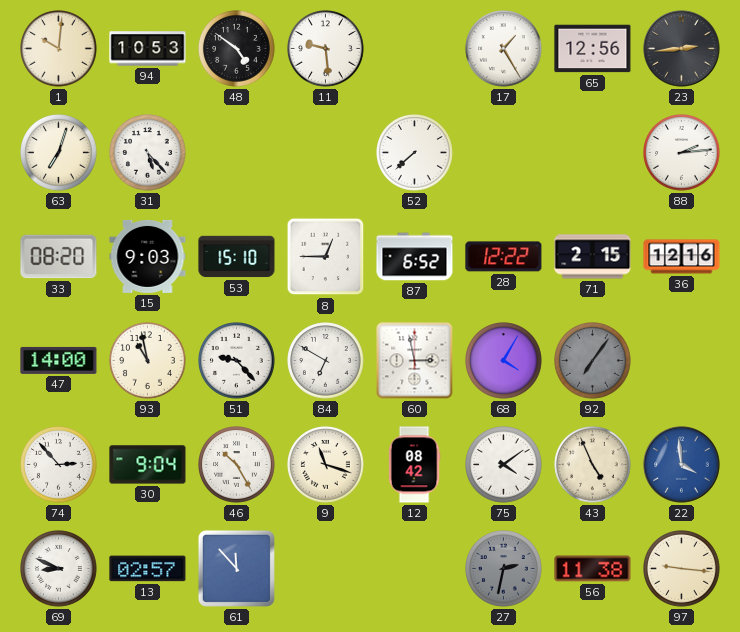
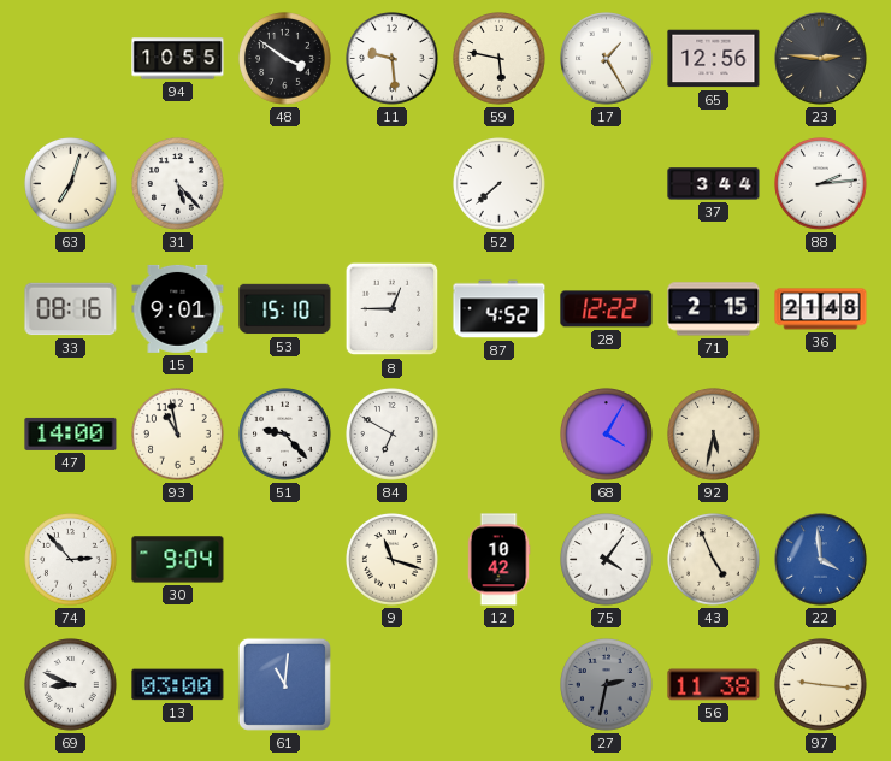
1: 10:01 -> none (59, 49)
94: 10:53 -> 10:55 (178, 59)
48: 4:51 -> 3:51 (285, 59)
59: none -> 5:47 (500, 59)
23: 2:44 -> 2:46 (821, 59)
37: none -> 3:44 (714, 184)
33: 08:20 -> 08:16 (71, 309)
15: 9:03 -> 9:01 (178, 308)
87: 6:52 -> 4:52 (500, 309)
36: 12:16 -> 21:48 (821, 309)
60: 2:58 -> none (415, 361)
92: 7:06 -> 5:32 (714, 435)
92 dial: grey -> cream (714, 435)
46: 10:25 -> none (237, 465)
12: 08:42 -> 10:42 (498, 560)
75: 4:09 -> 4:06 (607, 560)
13: 02:57 -> 03:00 (178, 685)
61: 11:53 -> 11:01 (284, 684)
